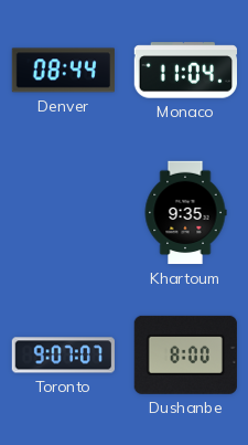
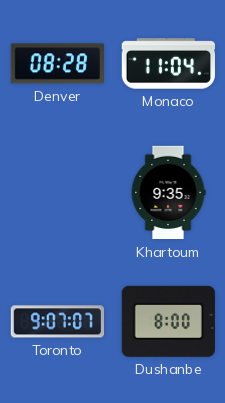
Denver: 08:44 -> 08:28 (57, 64)
